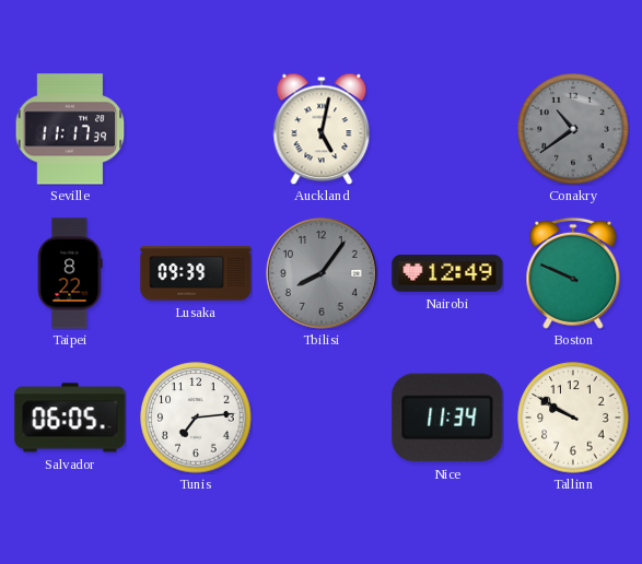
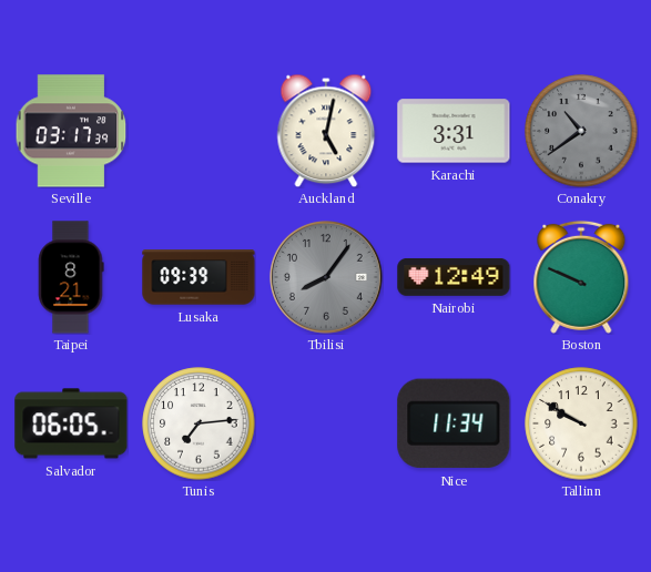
Seville: 11:17 -> 03:17 (71, 131)
Karachi: none -> 3:31 (454, 131)
Taipei: 8:22 -> 8:21 (71, 277)
